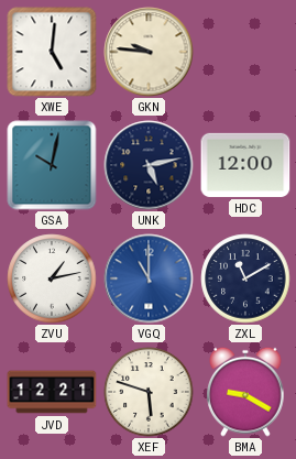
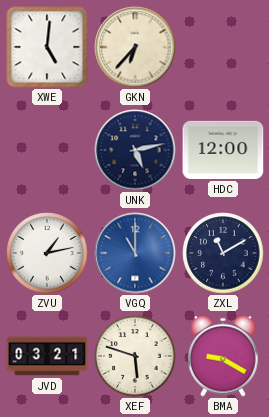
GKN: 9:46 -> 6:37 (135, 47)
GSA: 10:02 -> none (52, 165)
JVD: 12:21 -> 03:21 (47, 356)
